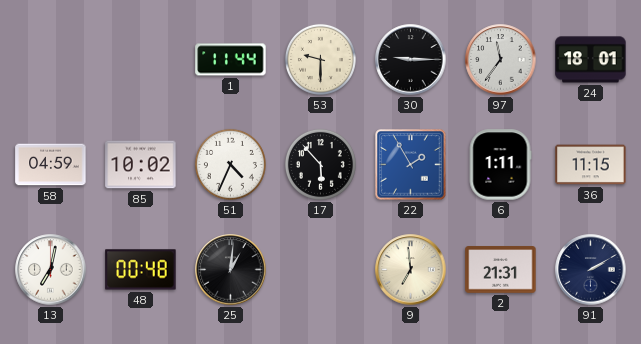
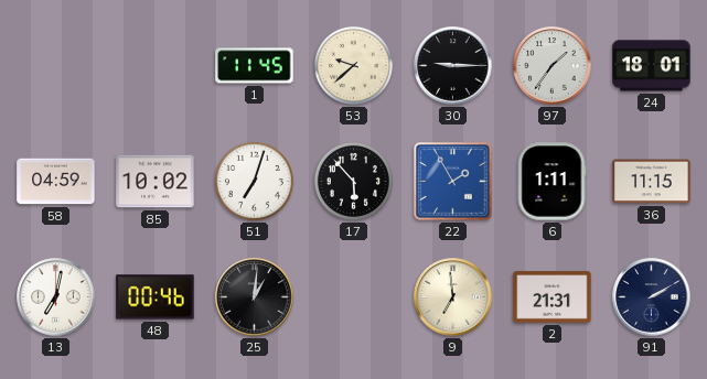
1: 11:44 -> 11:45 (255, 66)
53: 9:30 -> 9:38 (353, 65)
97: 11:36 -> 1:36 (553, 66)
51: 4:34 -> 7:03 (254, 181)
48: 00:48 -> 00:46 (156, 297)
